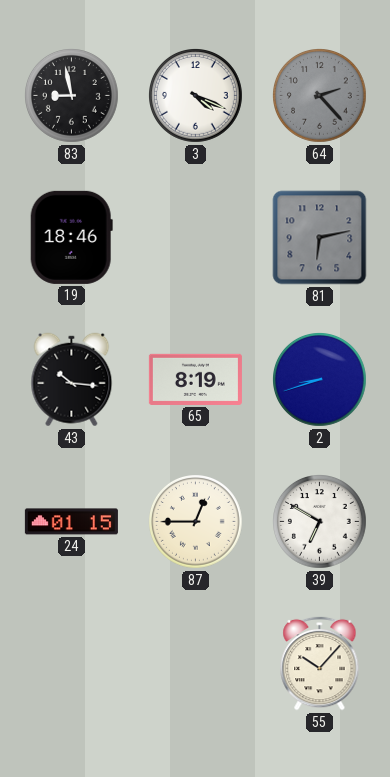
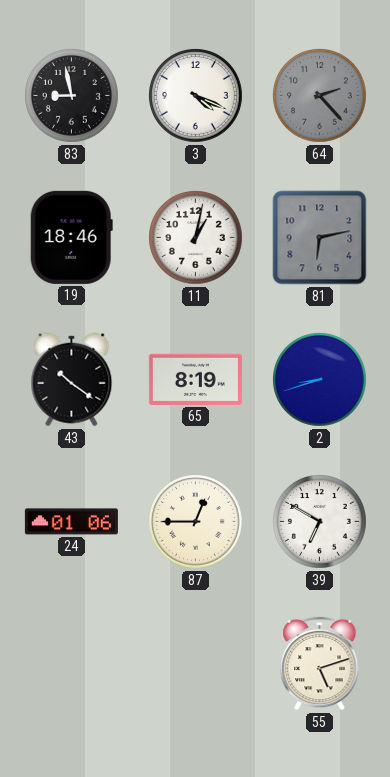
11: none -> 1:02 (196, 238)
43: 10:16 -> 10:21 (72, 380)
24: 01:15 -> 01:06 (71, 522)
55: 10:07 -> 5:12 (320, 663)
